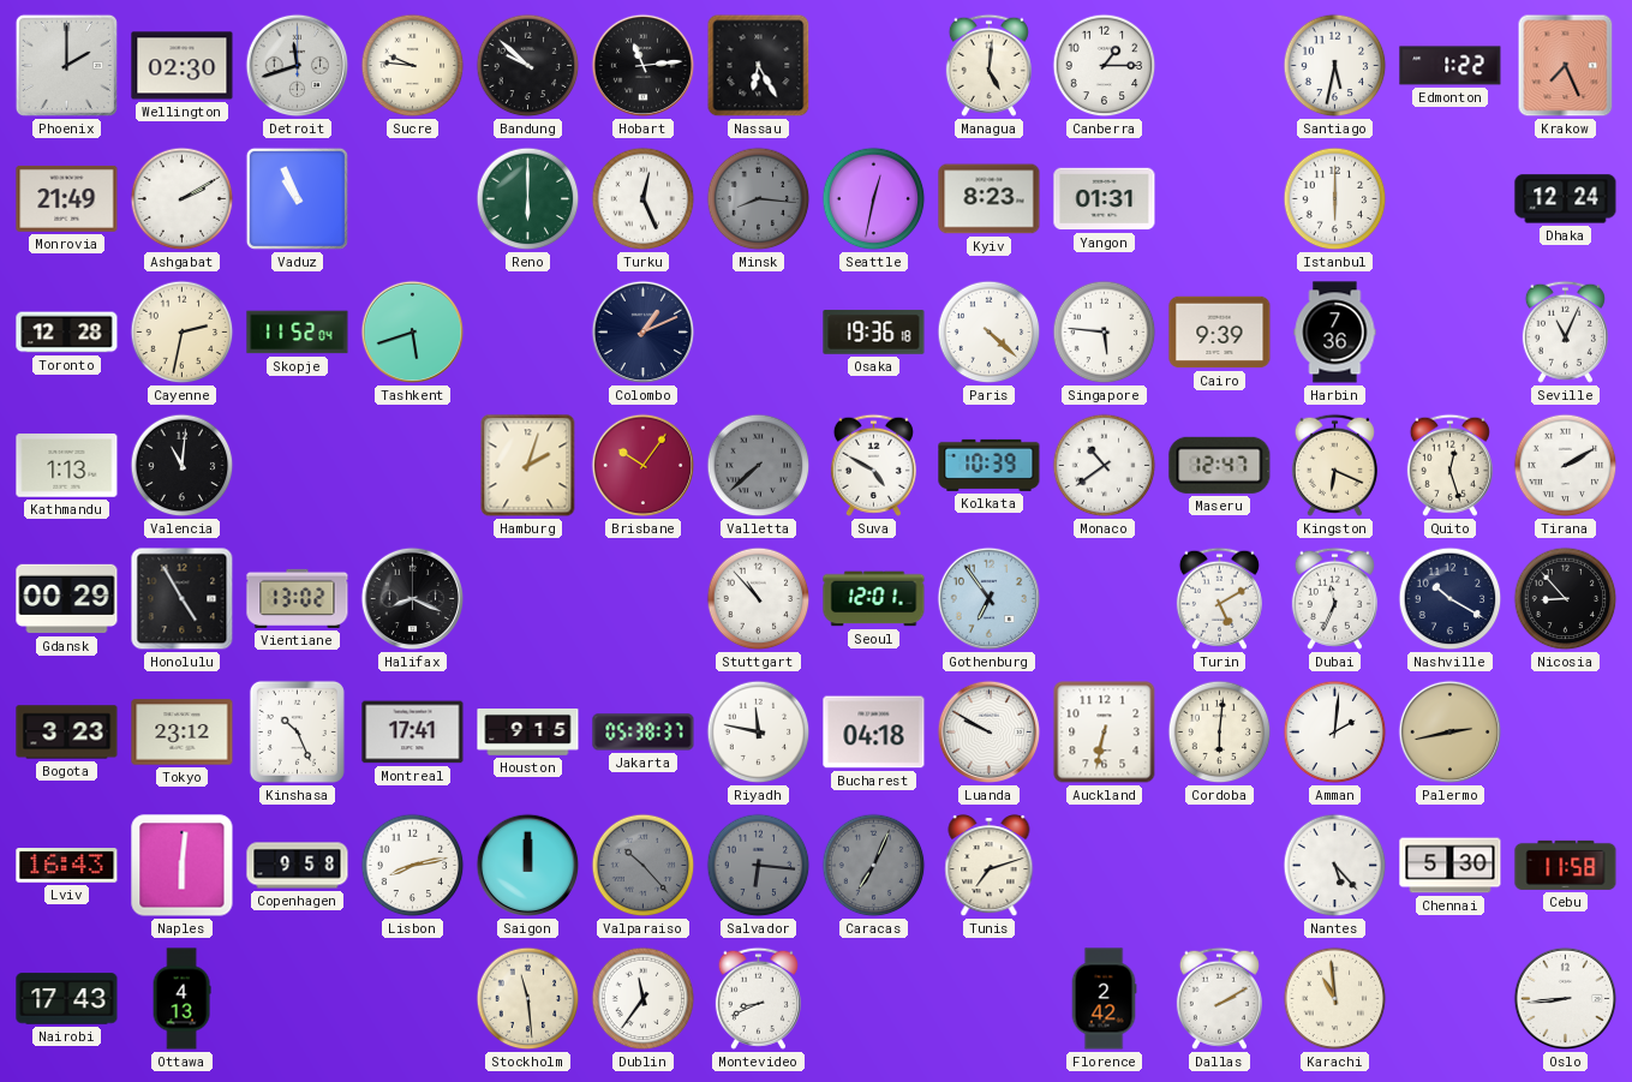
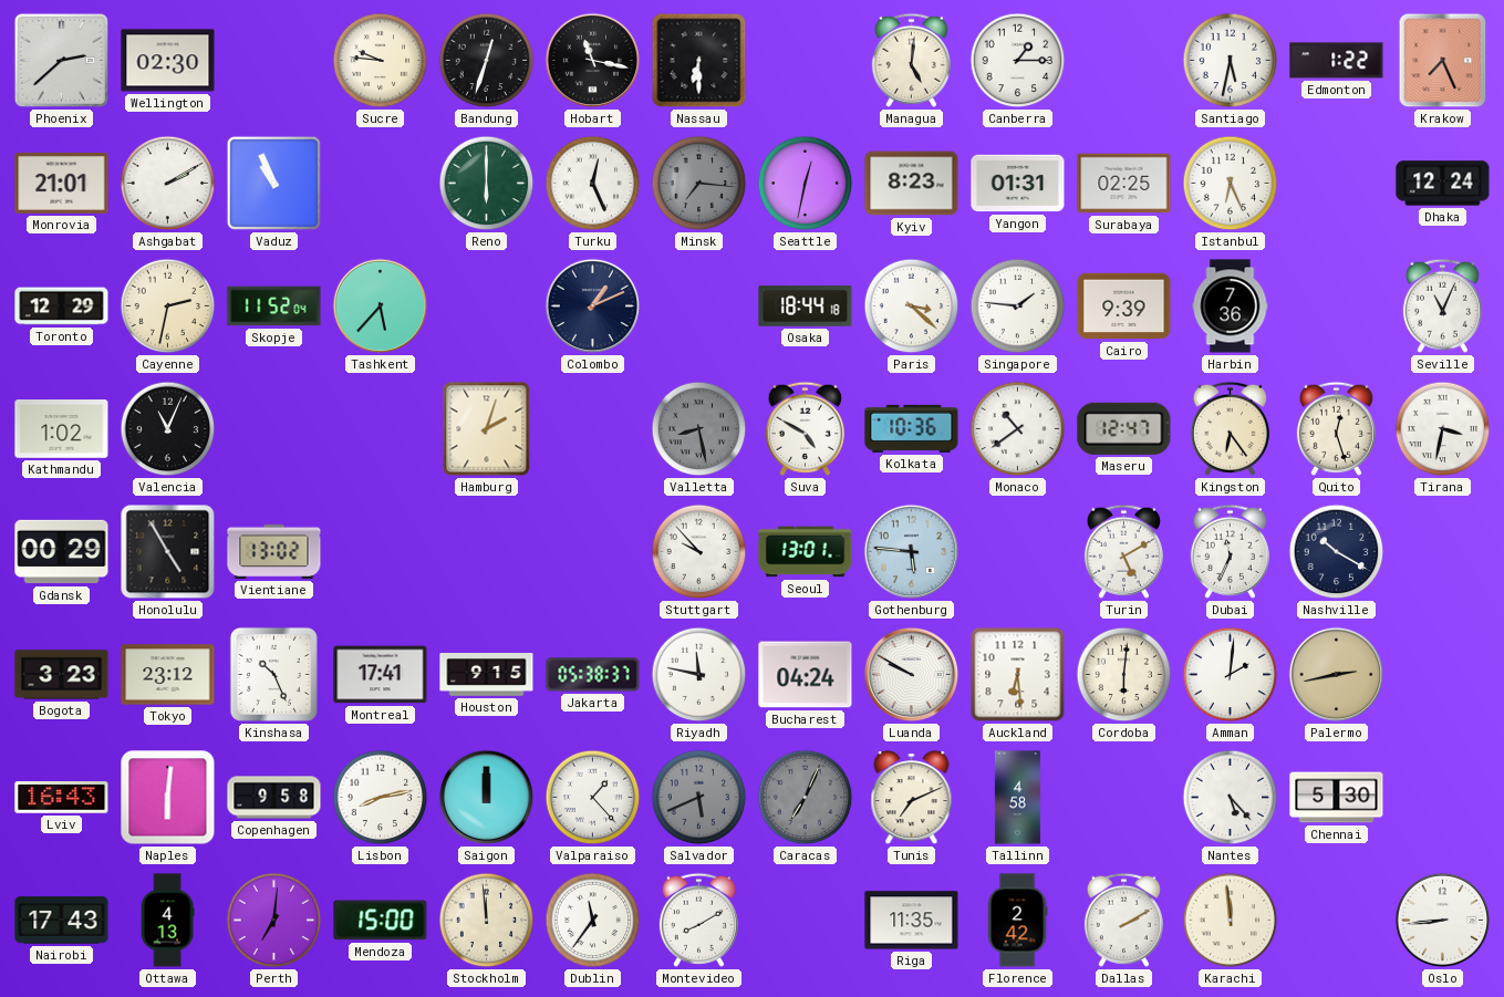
Phoenix: 2:00 -> 2:38 (61, 60)
Detroit: 11:42 -> none (298, 66)
Bandung: 9:52 -> 12:33 (487, 61)
Hobart: 11:14 -> 11:17 (593, 61)
Nassau: 6:25 -> 6:30 (699, 61)
Monrovia: 21:49 -> 21:01 (62, 183)
Minsk: 8:16 -> 7:16 (699, 184)
Surabaya: none -> 02:25 (1124, 184)
Istanbul: 6:00 -> 6:26 (1231, 184)
Toronto: 12:28 -> 12:29 (62, 307)
Tashkent: 5:42 -> 5:37 (381, 307)
Osaka: 19:36 -> 18:44 (806, 307)
Paris: 4:22 -> 3:22 (912, 307)
Singapore: 5:46 -> 1:46 (1018, 307)
Kathmandu: 1:13 -> 1:02 (62, 429)
Valencia: 11:01 -> 11:04 (168, 429)
Brisbane: 10:06 -> none (644, 466)
Valletta: 7:38 -> 8:28 (699, 429)
Kolkata: 10:39 -> 10:36 (912, 428)
Kingston: 6:19 -> 6:24 (1230, 428)
Tirana: 2:10 -> 3:32 (1443, 429)
Halifax: 8:19 -> none (413, 599)
Stuttgart: 10:53 -> 9:53 (699, 552)
Seoul: 12:01 -> 13:01 (806, 552)
Gothenburg: 6:54 -> 5:46 (912, 552)
Nicosia: 8:53 -> none (1566, 599)
Bucharest: 04:18 -> 04:24 (806, 675)
Auckland: 6:32 -> 6:29 (1018, 675)
Valparaiso: 10:23 -> 1:23 (593, 798)
Valparaiso dial: grey -> white (593, 798)
Salvador: 6:16 -> 5:41 (699, 798)
Tunis: 7:12 -> 7:11 (912, 799)
Tallinn: none -> 4:58 (1017, 798)
Cebu: 11:58 -> none (1566, 865)
Perth: none -> 7:01 (274, 921)
Mendoza: none -> 15:00 (381, 921)
Stockholm: 11:29 -> 11:59 (487, 921)
Montevideo: 8:41 -> 8:10 (698, 920)
Riga: none -> 11:35 (912, 921)
Karachi: 10:59 -> 11:59 (1231, 921)
